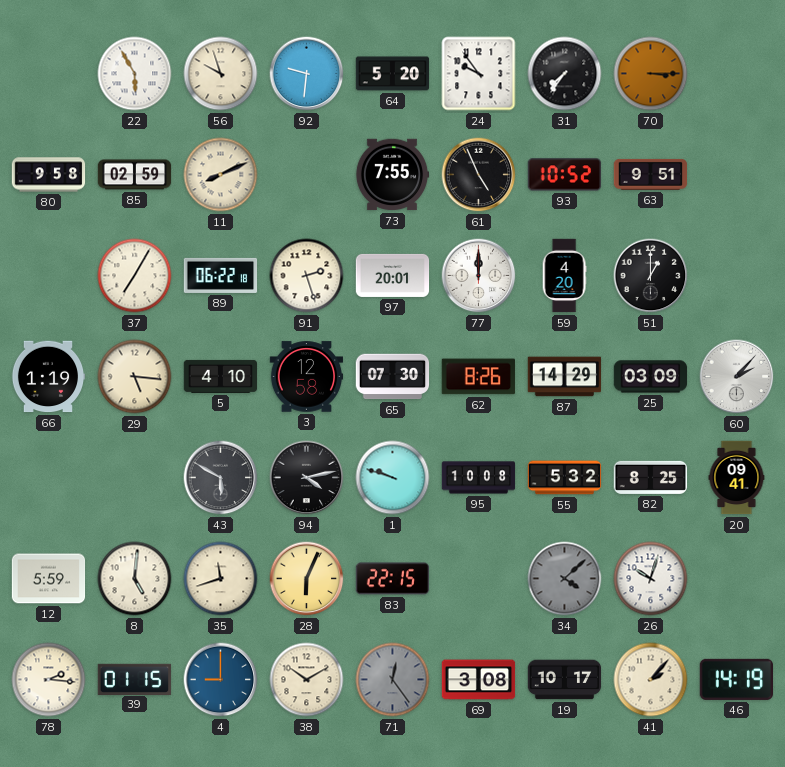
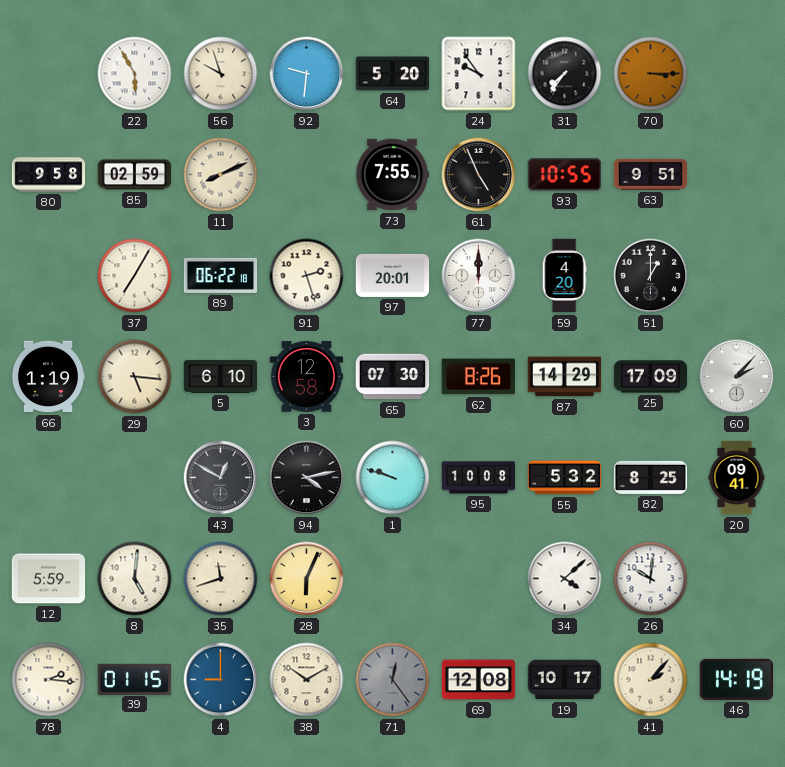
93: 10:52 -> 10:55 (565, 175)
5: 4:10 -> 6:10 (221, 376)
25: 03:09 -> 17:09 (651, 377)
43: 5:50 -> 12:50 (221, 478)
83: 22:15 -> none (393, 579)
34 dial: grey -> white (565, 579)
26: 10:03 -> 10:01 (651, 579)
69: 3:08 -> 12:08 (479, 680)
